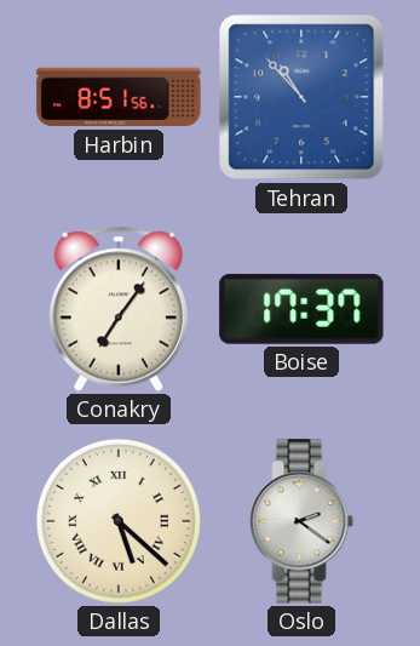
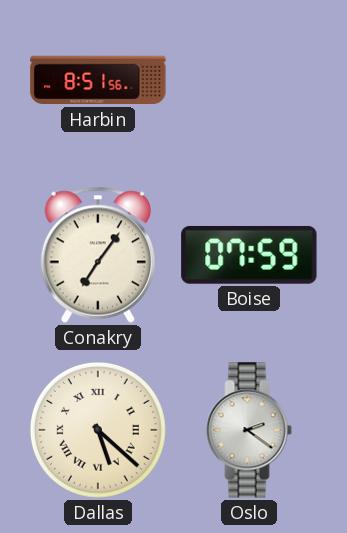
Tehran: 10:53 -> none (301, 97)
Boise: 17:37 -> 07:59 (249, 255)
